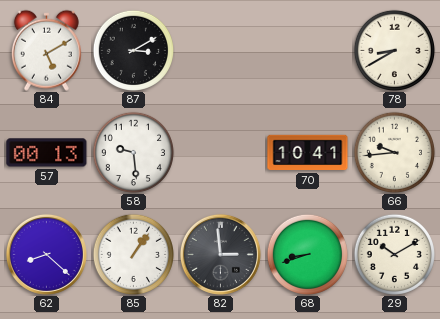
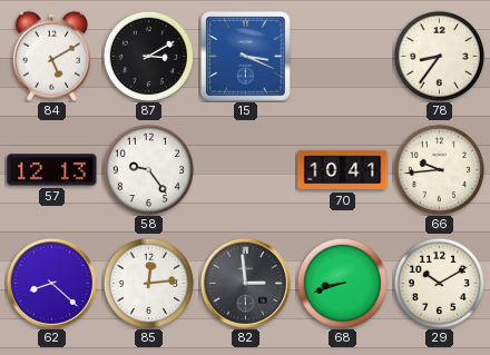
15: none -> 3:19 (246, 57)
78: 8:40 -> 8:36 (439, 56)
57: 00:13 -> 12:13 (52, 170)
58: 9:29 -> 9:24 (148, 169)
85: 1:06 -> 12:14 (148, 283)
